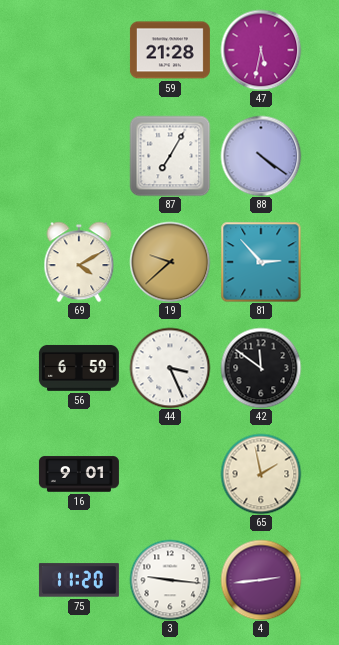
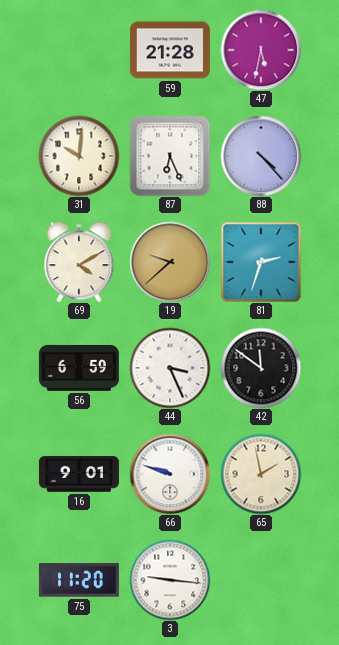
31: none -> 10:01 (79, 156)
87: 7:05 -> 6:26 (170, 156)
88: 4:21 -> 4:23 (261, 156)
81: 2:53 -> 2:33 (261, 262)
66: none -> 9:48 (170, 474)
4: 2:44 -> none (261, 580)
